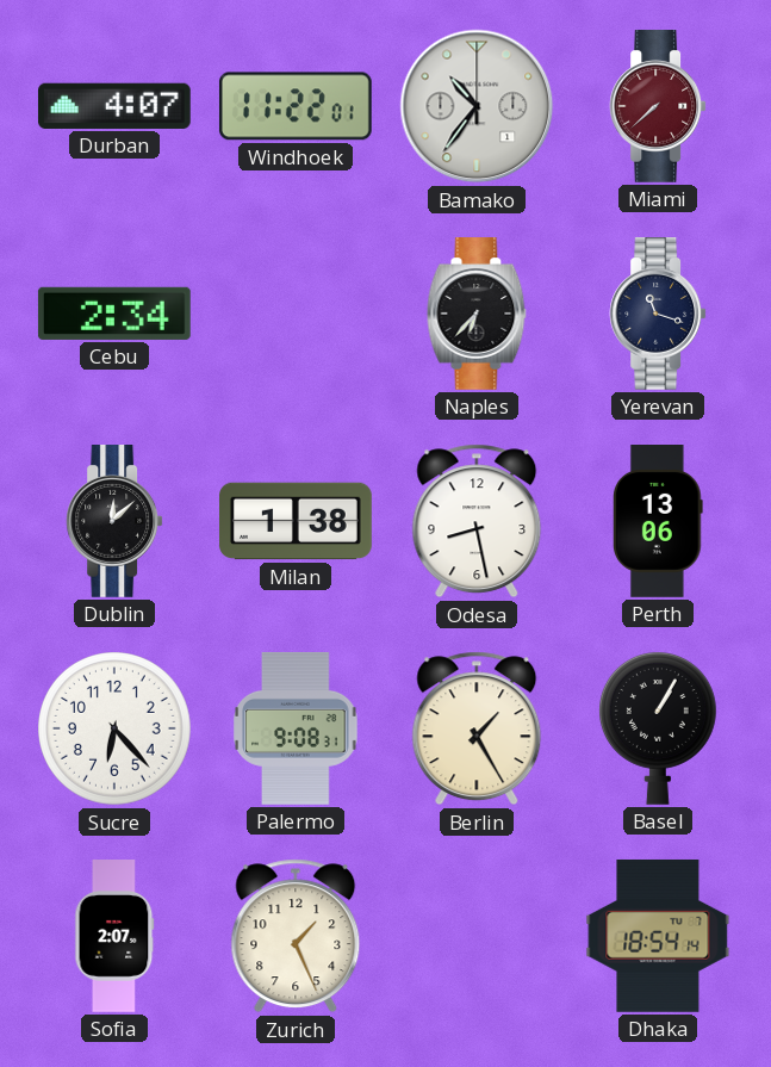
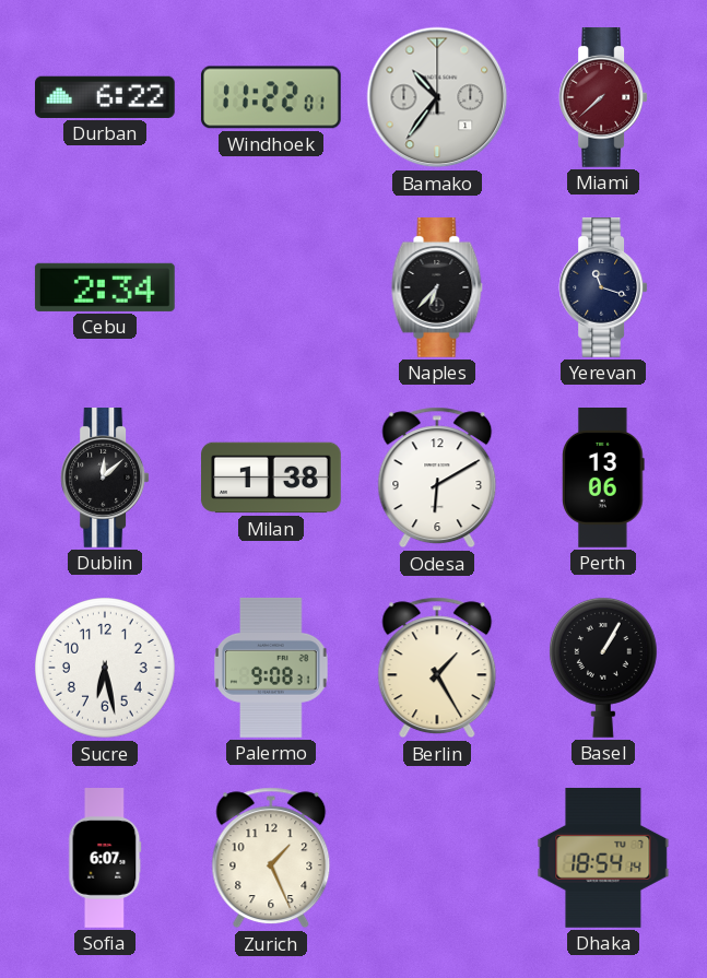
Durban: 4:07 -> 6:22 (105, 97)
Odesa: 8:28 -> 6:10 (437, 478)
Sucre: 6:23 -> 6:28 (106, 669)
Sofia: 2:07 -> 6:07 (105, 859)
